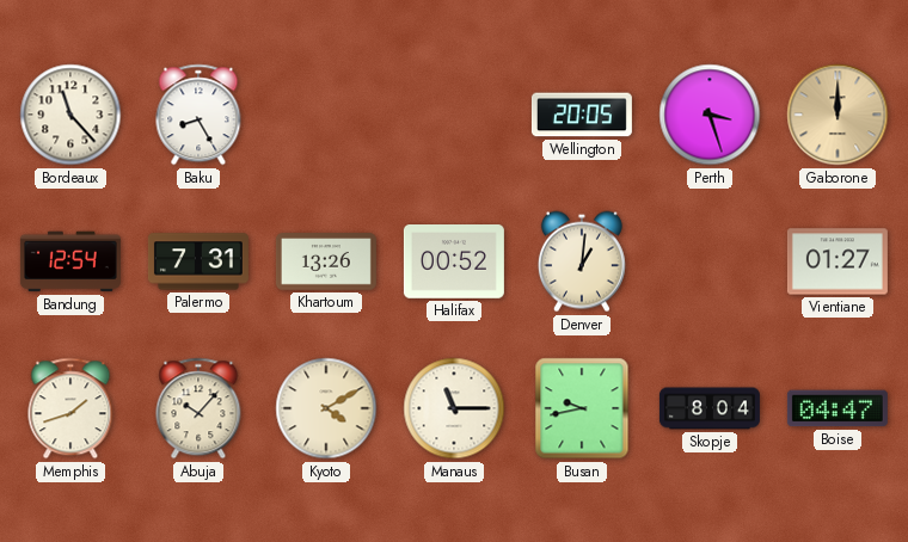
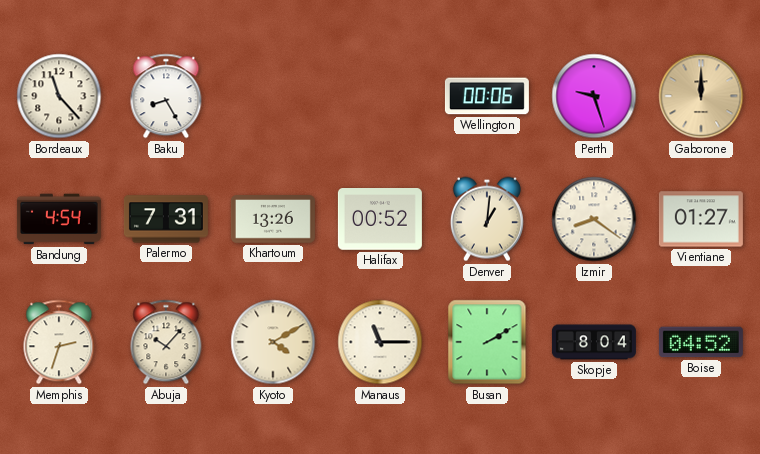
Wellington: 20:05 -> 00:06 (487, 96)
Perth: 3:27 -> 9:27 (594, 96)
Bandung: 12:54 -> 4:54 (59, 219)
Izmir: none -> 8:21 (594, 219)
Memphis: 1:42 -> 2:33 (59, 342)
Busan: 9:43 -> 2:10 (487, 342)
Boise: 04:47 -> 04:52 (701, 342)
